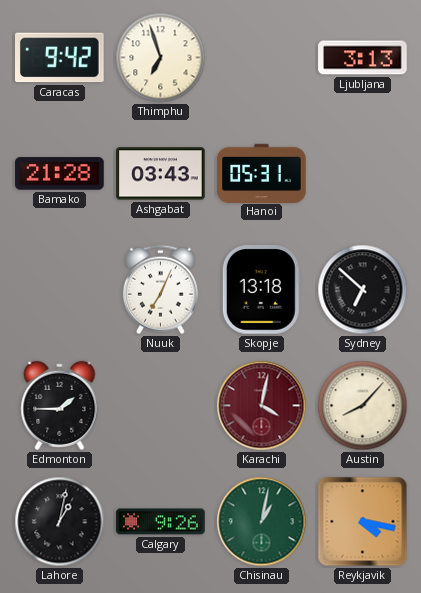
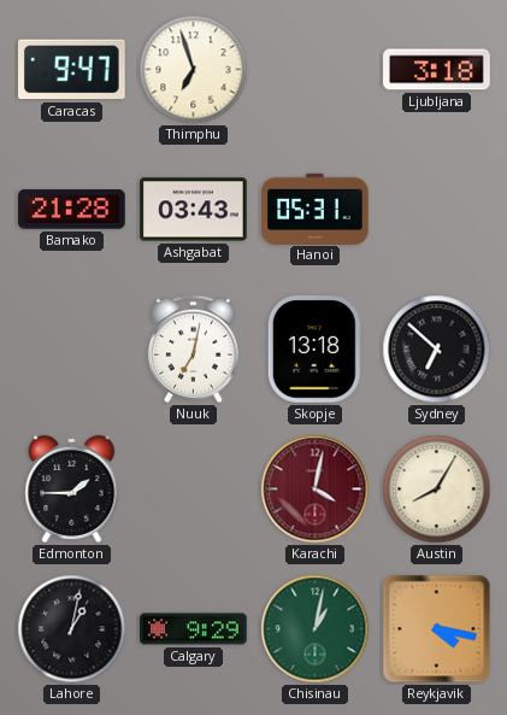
Caracas: 9:42 -> 9:47 (72, 70)
Ljubljana: 3:13 -> 3:18 (437, 70)
Nuuk: 7:04 -> 7:02 (193, 350)
Austin: 8:07 -> 8:05 (437, 490)
Calgary: 9:26 -> 9:29 (194, 629)
